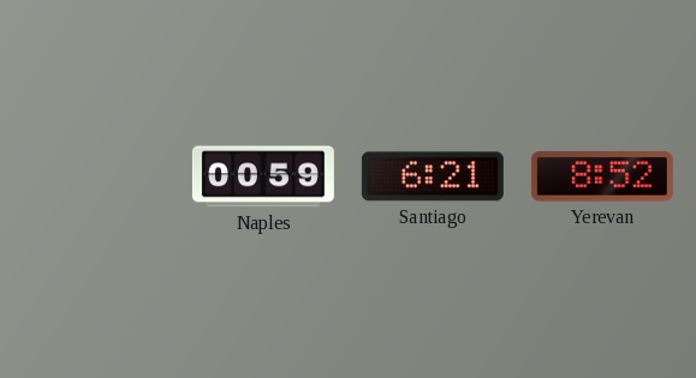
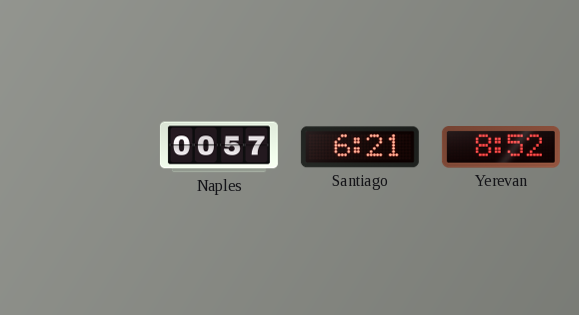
Naples: 00:59 -> 00:57 (219, 147)
